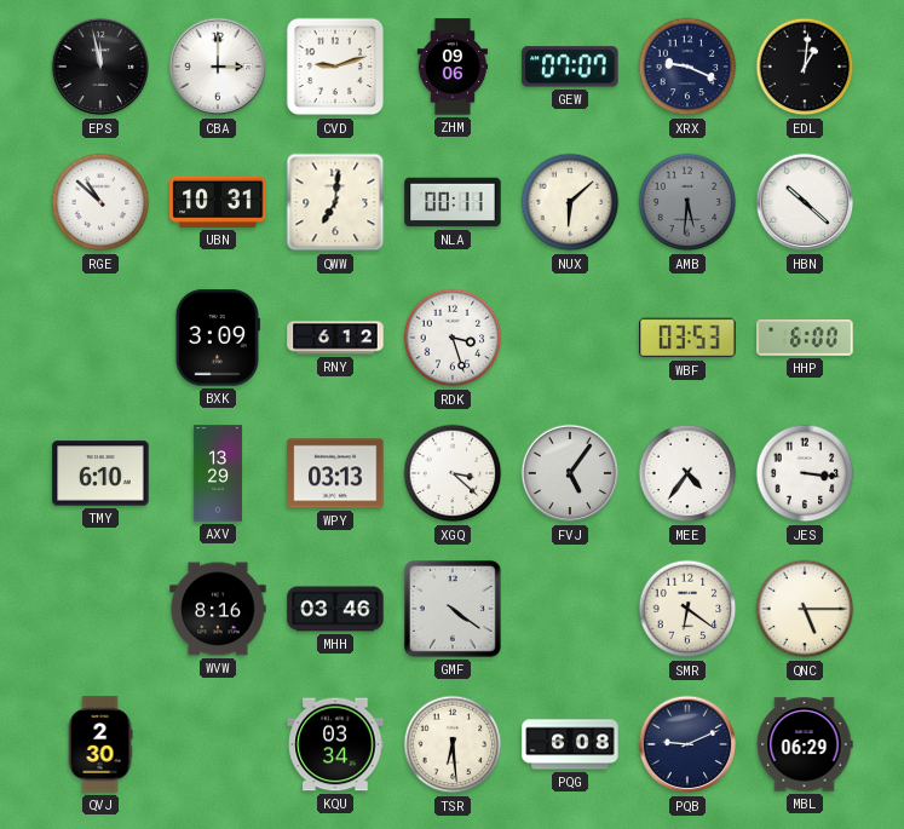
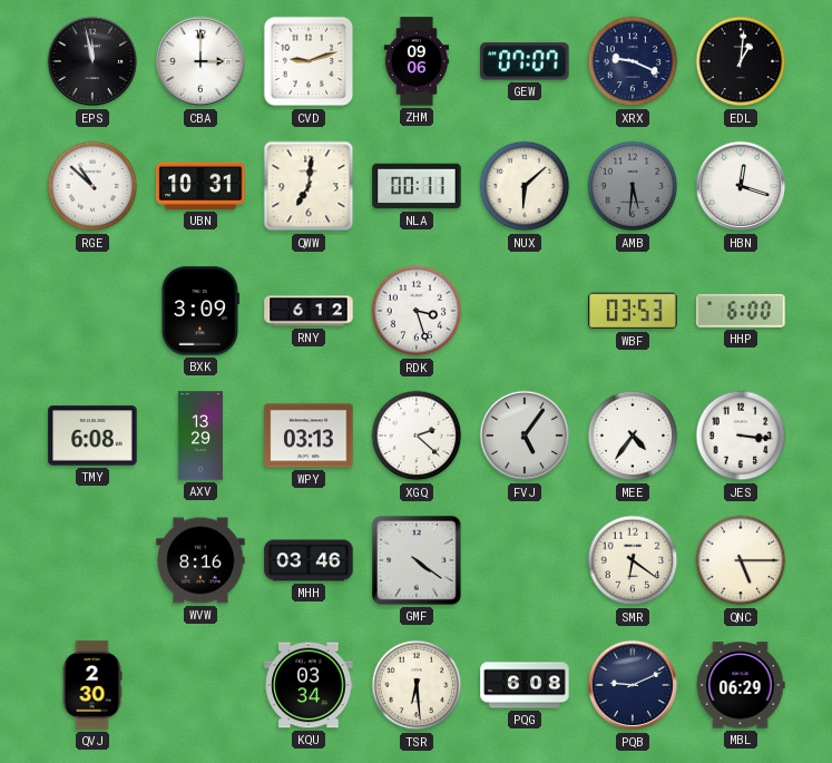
HBN: 10:22 -> 12:18 (741, 186)
TMY: 6:10 -> 6:08 (92, 436)
XGQ: 3:22 -> 2:22 (417, 436)
